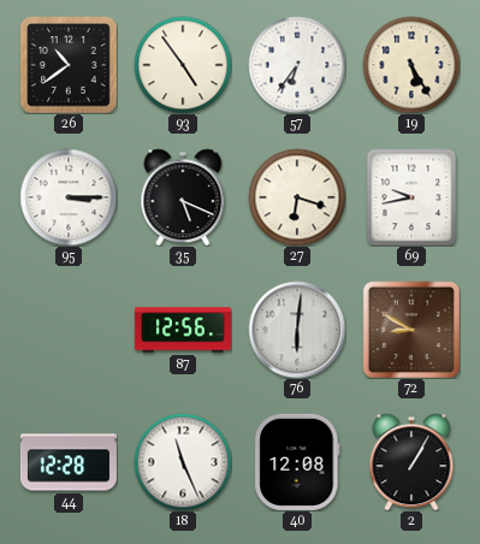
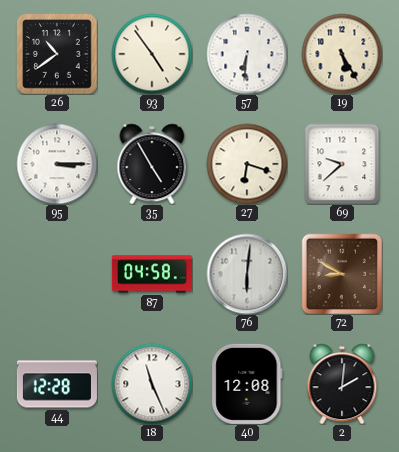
57: 6:36 -> 6:31 (247, 54)
35: 5:19 -> 4:55 (152, 164)
69: 9:43 -> 9:38 (342, 164)
87: 12:56 -> 04:58 (152, 274)
2: 1:05 -> 2:01 (342, 384)
